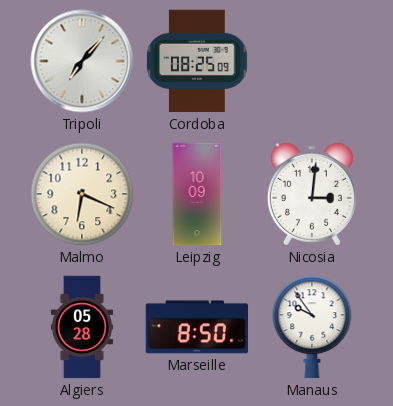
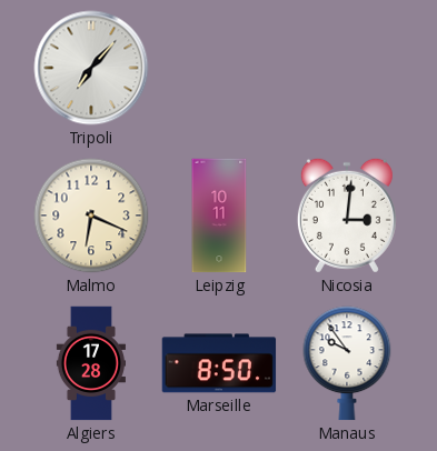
Cordoba: 08:25 -> none (197, 61)
Leipzig: 10:09 -> 10:11 (219, 216)
Algiers: 05:28 -> 17:28 (91, 363)
